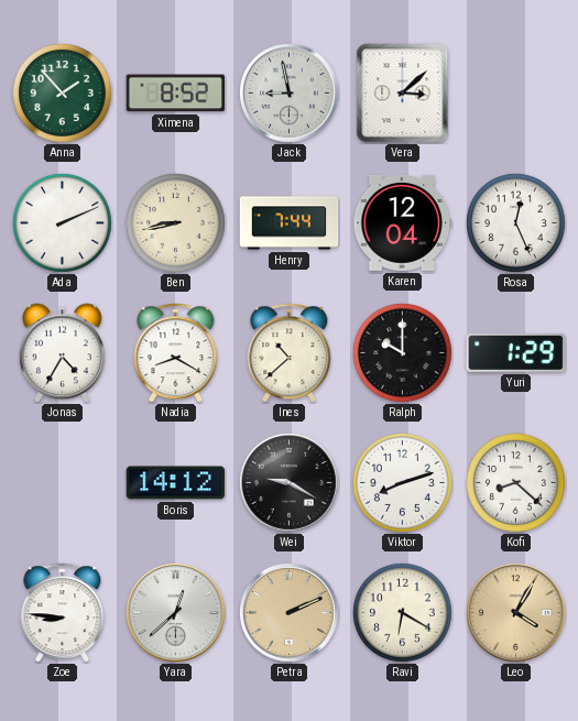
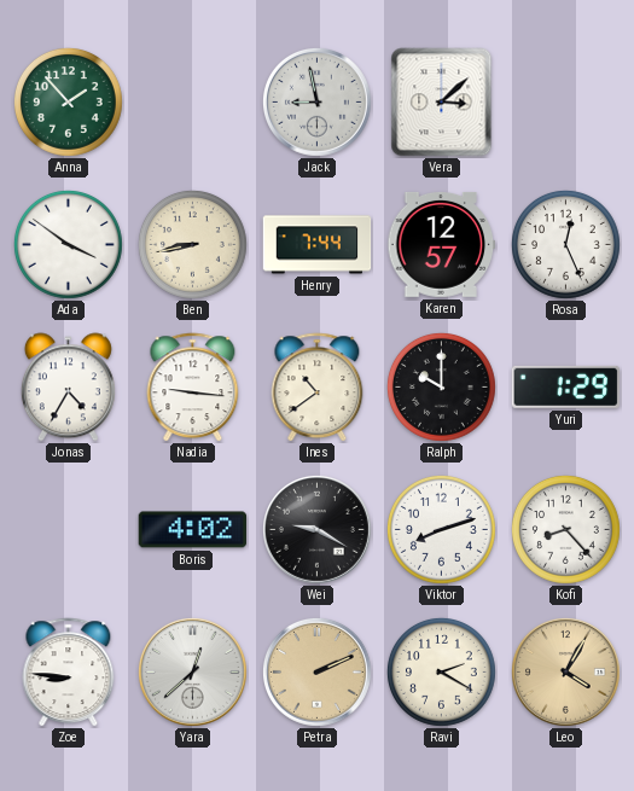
Ximena: 8:52 -> none (175, 94)
Ada: 2:11 -> 3:51 (68, 244)
Karen: 12:04 -> 12:57 (442, 244)
Nadia: 8:20 -> 9:16 (193, 388)
Ines: 10:38 -> 10:39 (318, 388)
Boris: 14:12 -> 4:02 (193, 530)
Kofi: 8:22 -> 8:23 (565, 529)
Ravi: 6:20 -> 2:20 (441, 671)
